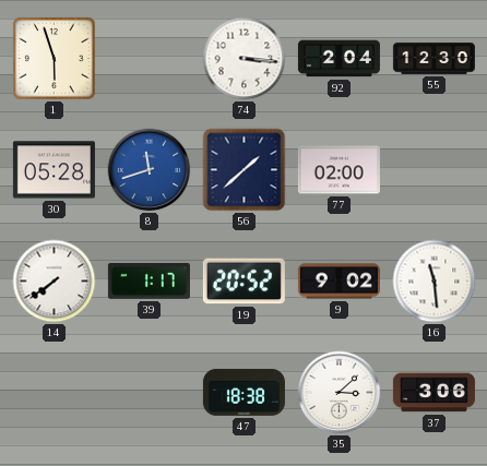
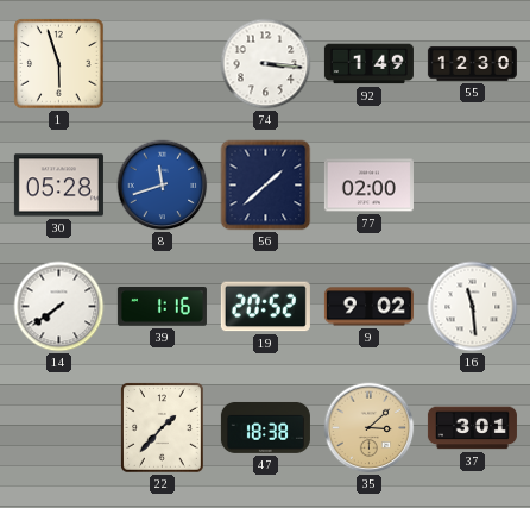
92: 2:04 -> 1:49 (368, 64)
39: 1:17 -> 1:16 (162, 307)
22: none -> 1:37 (163, 428)
35 dial: white -> champagne (370, 428)
37: 3:06 -> 3:01 (472, 428)
